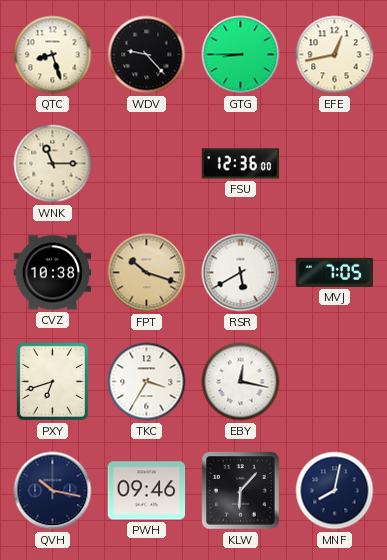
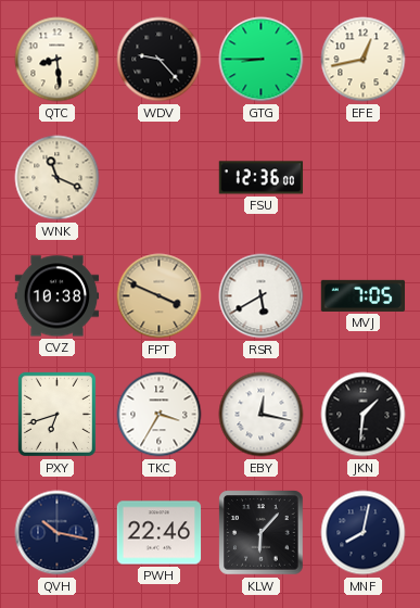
QTC: 8:27 -> 8:29 (58, 60)
WNK: 11:15 -> 11:19 (58, 178)
FPT: 10:18 -> 3:49 (160, 296)
JKN: none -> 1:31 (364, 415)
PWH: 09:46 -> 22:46 (160, 533)
